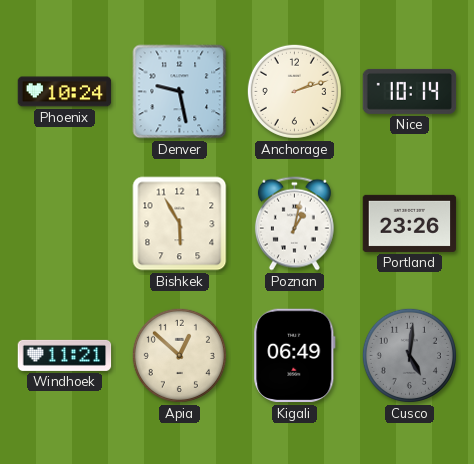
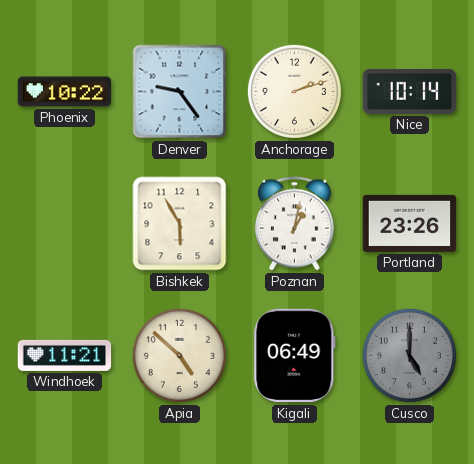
Phoenix: 10:24 -> 10:22 (65, 92)
Denver: 9:28 -> 9:24 (180, 92)
Apia: 12:52 -> 4:52 (179, 355)
Cusco: 5:01 -> 5:00 (409, 355)
